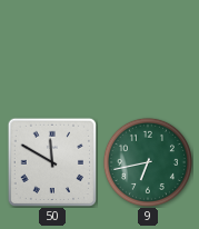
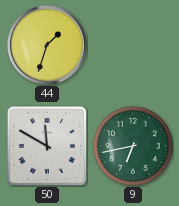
44: none -> 1:33 (48, 46)
